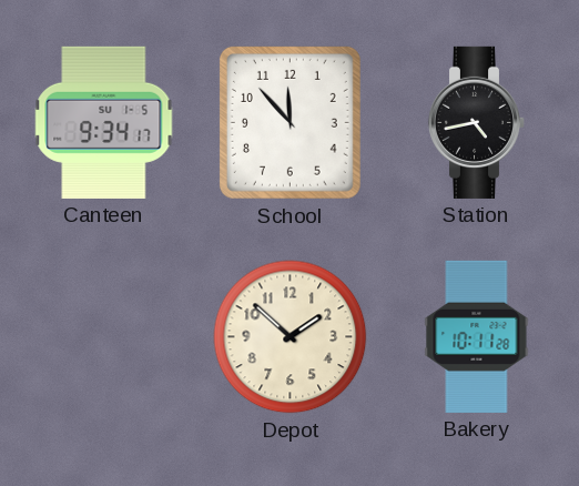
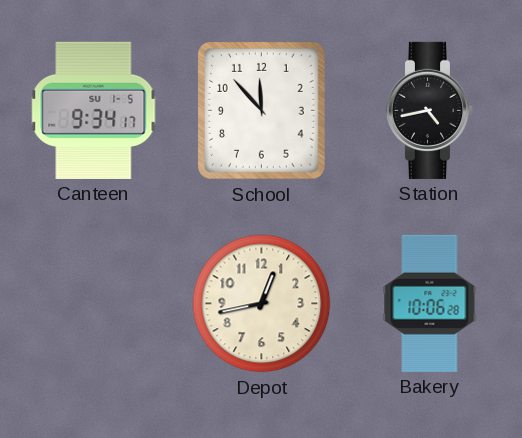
Depot: 1:52 -> 12:43 (262, 304)
Bakery: 10:11 -> 10:06 (430, 303)
